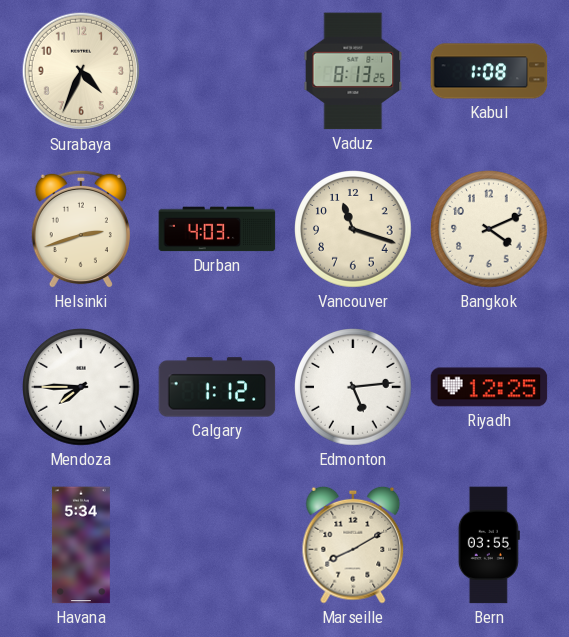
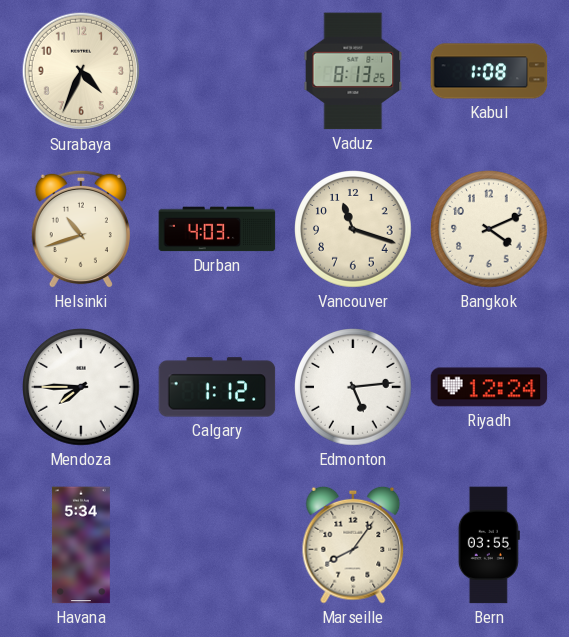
Helsinki: 2:42 -> 10:42 (81, 229)
Riyadh: 12:25 -> 12:24 (489, 387)
Marseille: 8:10 -> 8:06 (353, 545)
